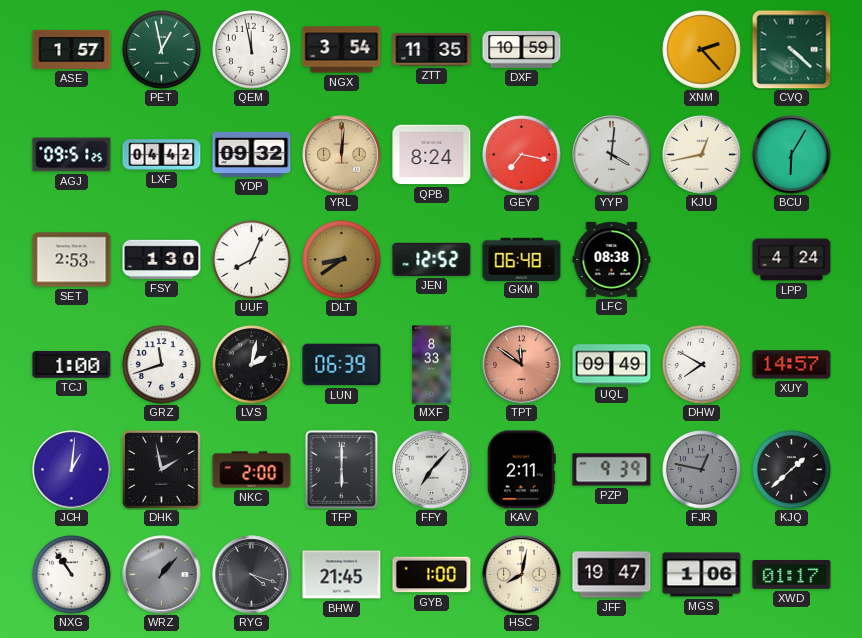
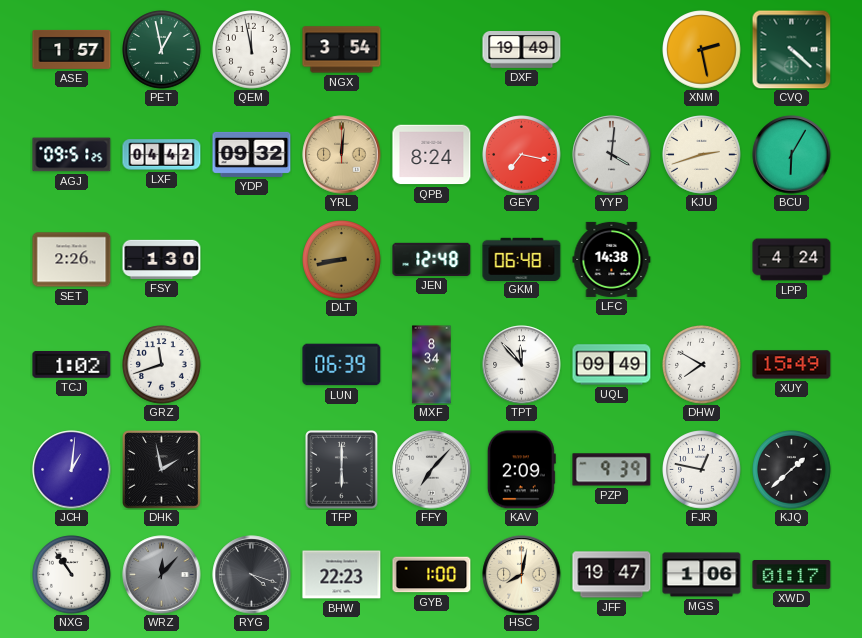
ZTT: 11:35 -> none (432, 50)
DXF: 10:59 -> 19:49 (522, 50)
XNM: 2:23 -> 2:28 (702, 50)
KJU: 12:43 -> 2:42 (702, 155)
SET: 2:53 -> 2:26 (72, 260)
UUF: 8:04 -> none (252, 260)
DLT: 8:39 -> 8:43 (342, 260)
JEN: 12:52 -> 12:48 (432, 259)
LFC: 08:38 -> 14:38 (612, 259)
TCJ: 1:00 -> 1:02 (72, 365)
LVS: 2:02 -> none (252, 365)
MXF: 8:33 -> 8:34 (432, 365)
TPT: 11:51 -> 11:53 (522, 365)
TPT dial: salmon -> white (522, 365)
XUY: 14:57 -> 15:49 (792, 365)
NKC: 2:00 -> none (252, 470)
KAV: 2:11 -> 2:09 (521, 470)
FJR dial: grey -> white (702, 470)
WRZ: 1:07 -> 12:07 (162, 575)
BHW: 21:45 -> 22:23 (342, 575)
